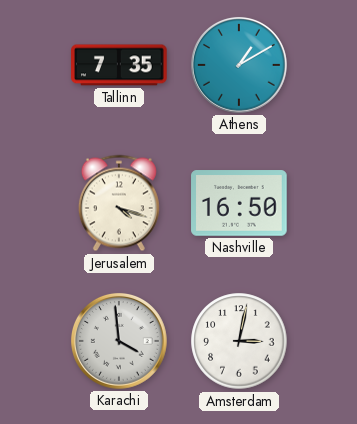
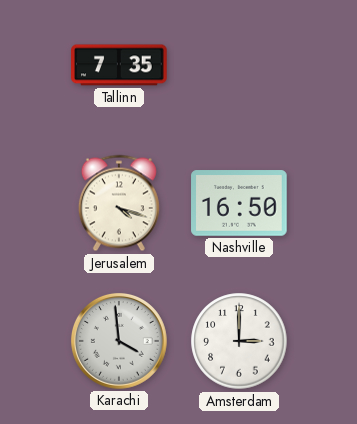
Athens: 1:10 -> none (239, 65)
Amsterdam: 3:02 -> 3:00 (239, 341)
